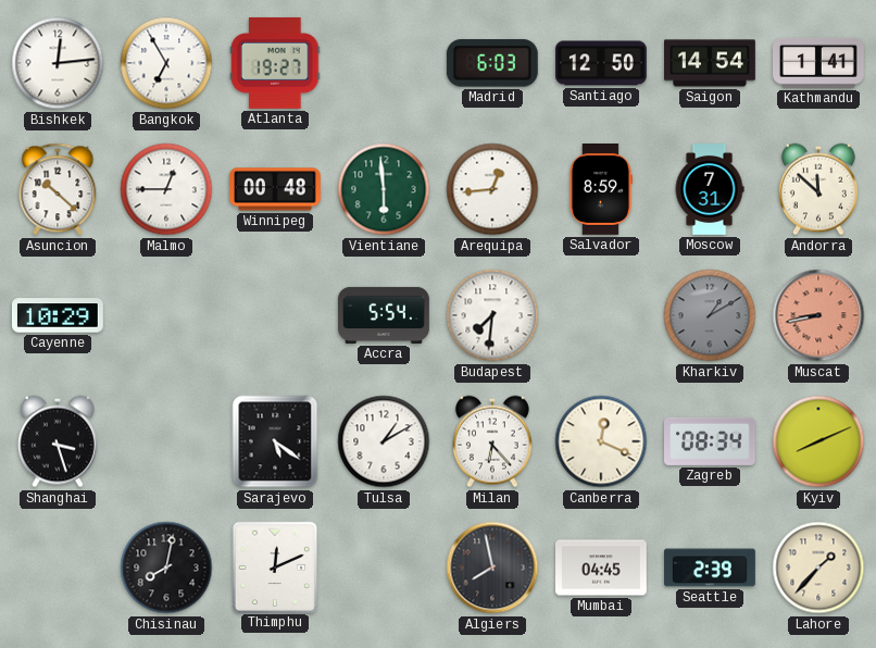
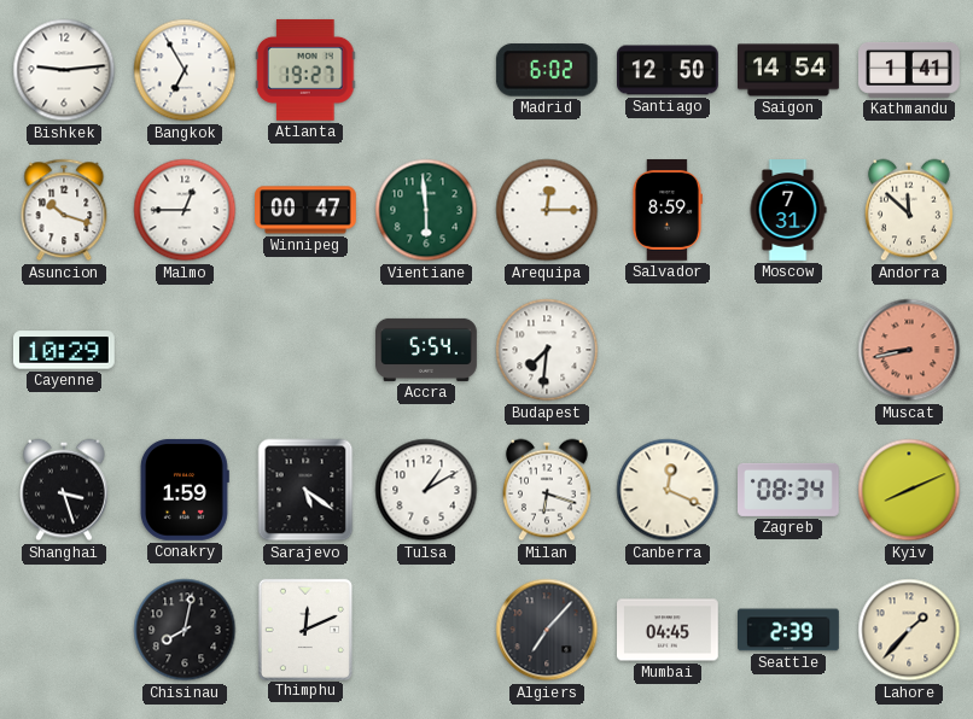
Bishkek: 12:14 -> 9:14 (64, 70)
Madrid: 6:03 -> 6:02 (547, 70)
Asuncion: 10:22 -> 10:18 (64, 210)
Winnipeg: 00:48 -> 00:47 (307, 210)
Arequipa: 12:44 -> 12:15 (547, 210)
Kharkiv: 1:10 -> none (710, 315)
Conakry: none -> 1:59 (185, 490)
Milan: 6:23 -> 6:18 (547, 490)
Algiers: 7:58 -> 7:07 (547, 630)
